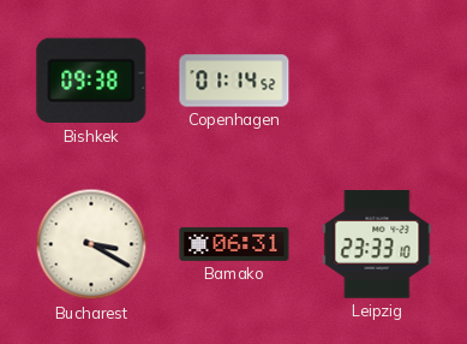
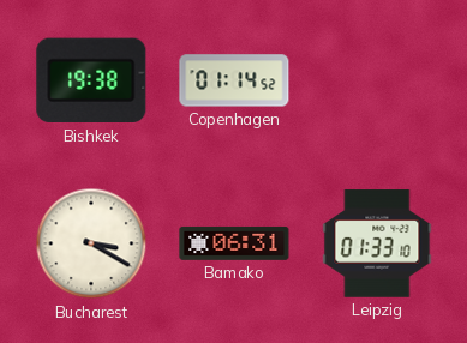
Bishkek: 09:38 -> 19:38 (91, 80)
Leipzig: 23:33 -> 01:33 (377, 243)
